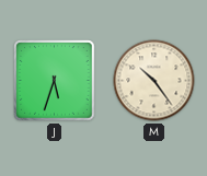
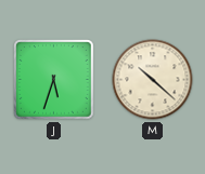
M: 10:24 -> 10:22 (153, 80)
